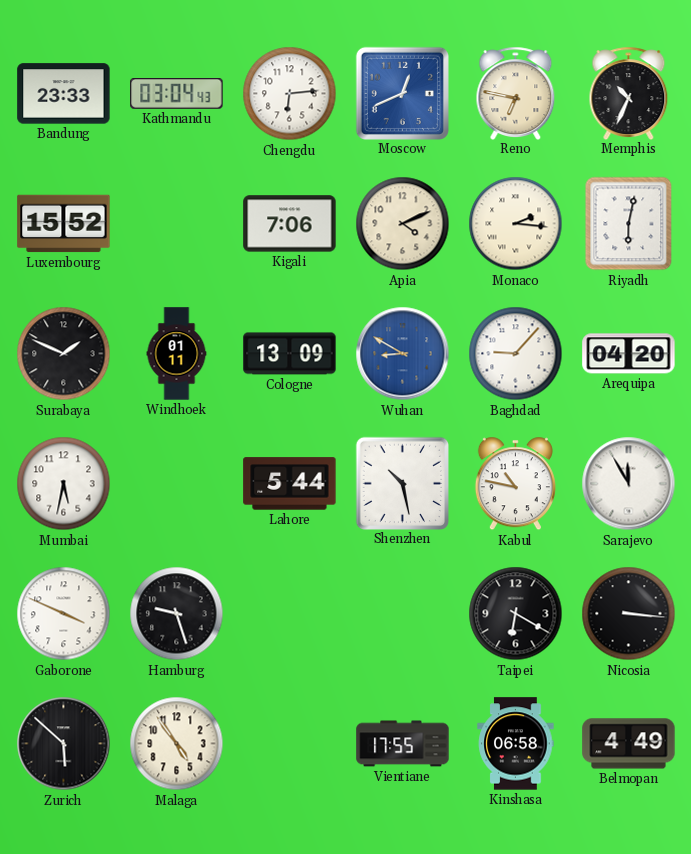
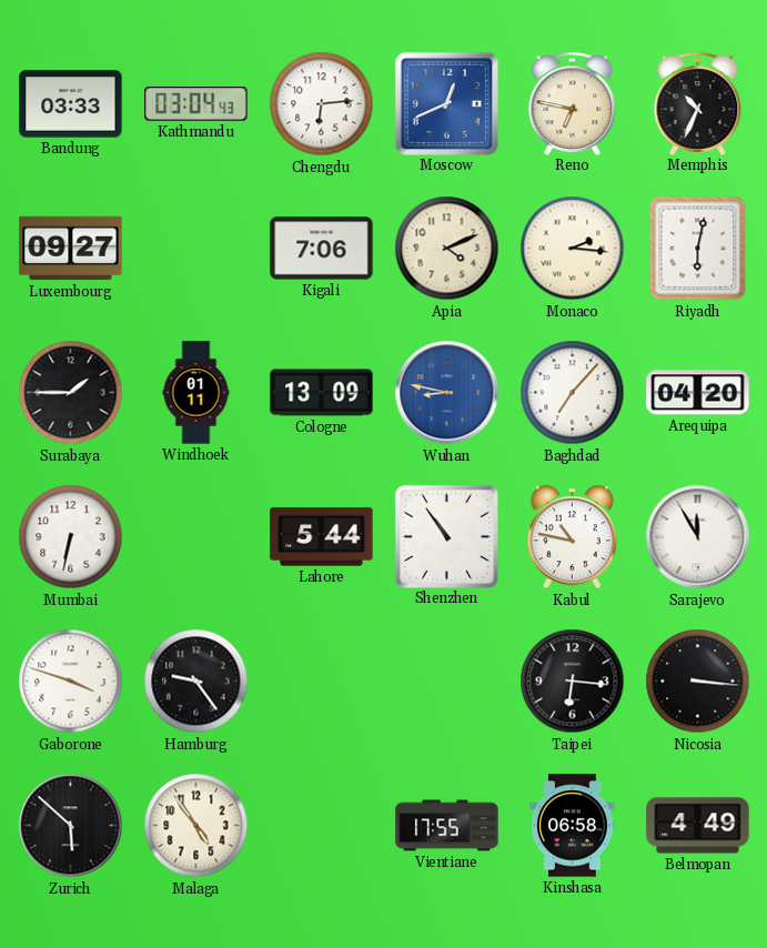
Bandung: 23:33 -> 03:33 (71, 104)
Luxembourg: 15:52 -> 09:27 (71, 249)
Surabaya: 1:49 -> 1:45 (71, 393)
Wuhan: 8:50 -> 8:47 (447, 393)
Baghdad: 9:07 -> 7:07 (573, 393)
Mumbai: 5:32 -> 6:32 (71, 537)
Shenzhen: 10:28 -> 10:54 (446, 536)
Gaborone: 3:49 -> 3:48 (71, 682)
Hamburg: 9:27 -> 9:24 (196, 682)
Taipei: 6:20 -> 6:16 (573, 682)
